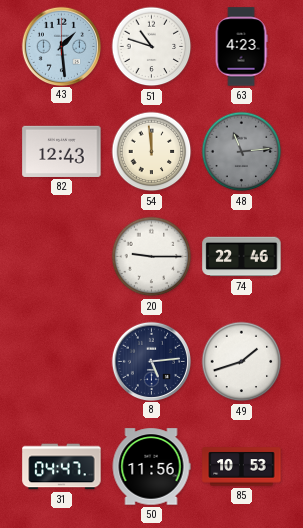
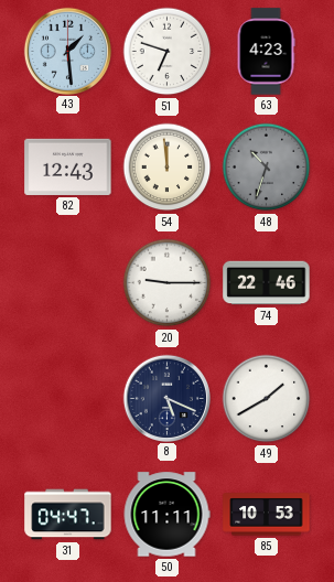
51: 10:48 -> 6:48 (168, 52)
48: 11:14 -> 10:33 (267, 168)
8: 5:14 -> 5:19 (166, 398)
49: 1:42 -> 1:40 (267, 399)
50: 11:56 -> 11:11 (166, 515)
